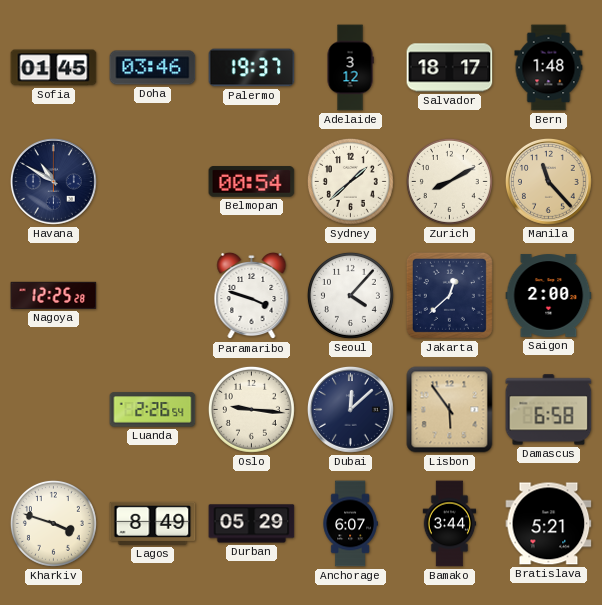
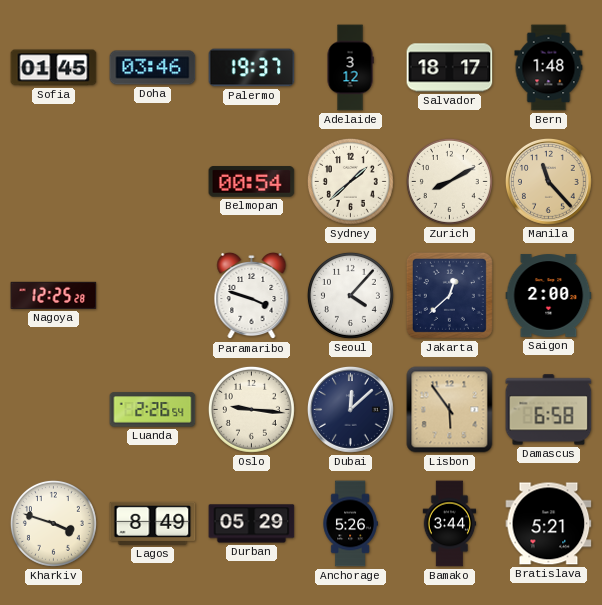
Havana: 10:50 -> none (54, 182)
Anchorage: 6:07 -> 5:26 (350, 524)
